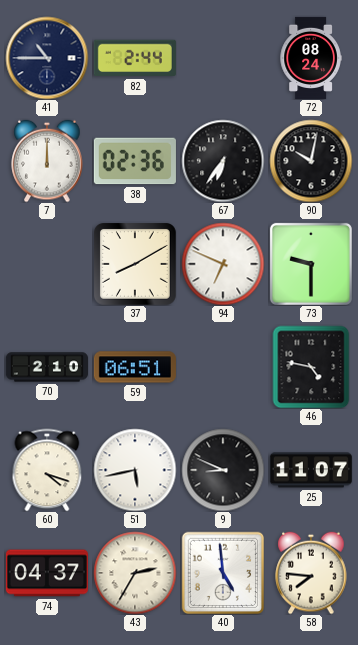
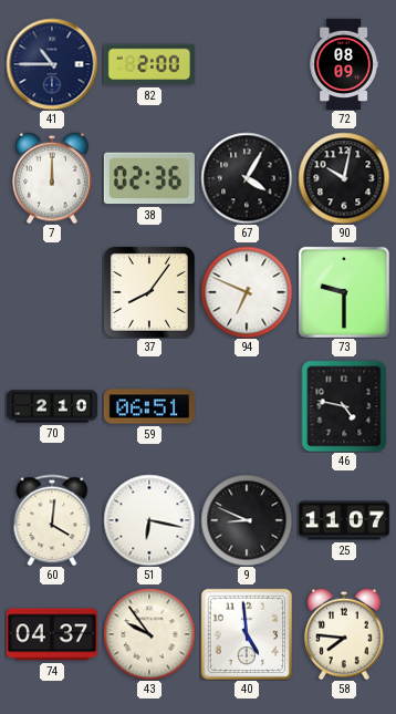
82: 2:44 -> 2:00 (149, 64)
72: 08:24 -> 08:09 (344, 64)
67: 6:36 -> 4:05 (247, 178)
37: 8:10 -> 8:06 (149, 292)
60: 4:18 -> 4:01 (52, 520)
51: 5:43 -> 6:17 (149, 520)
43: 2:35 -> 9:54 (149, 634)
